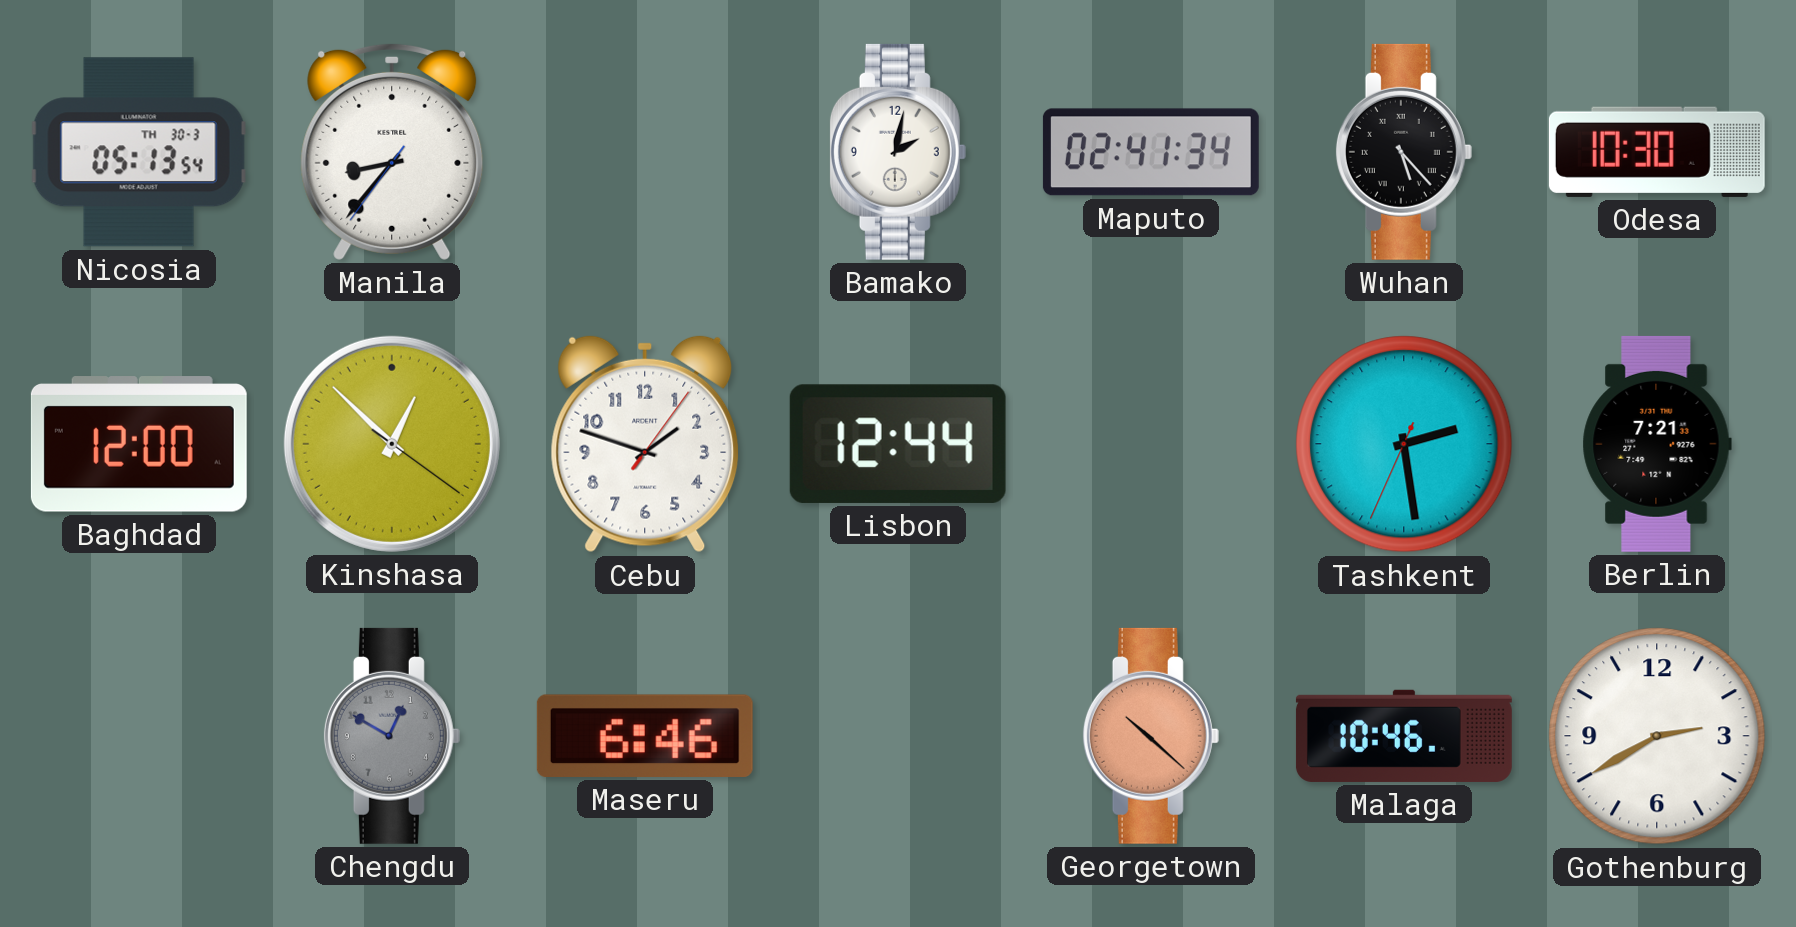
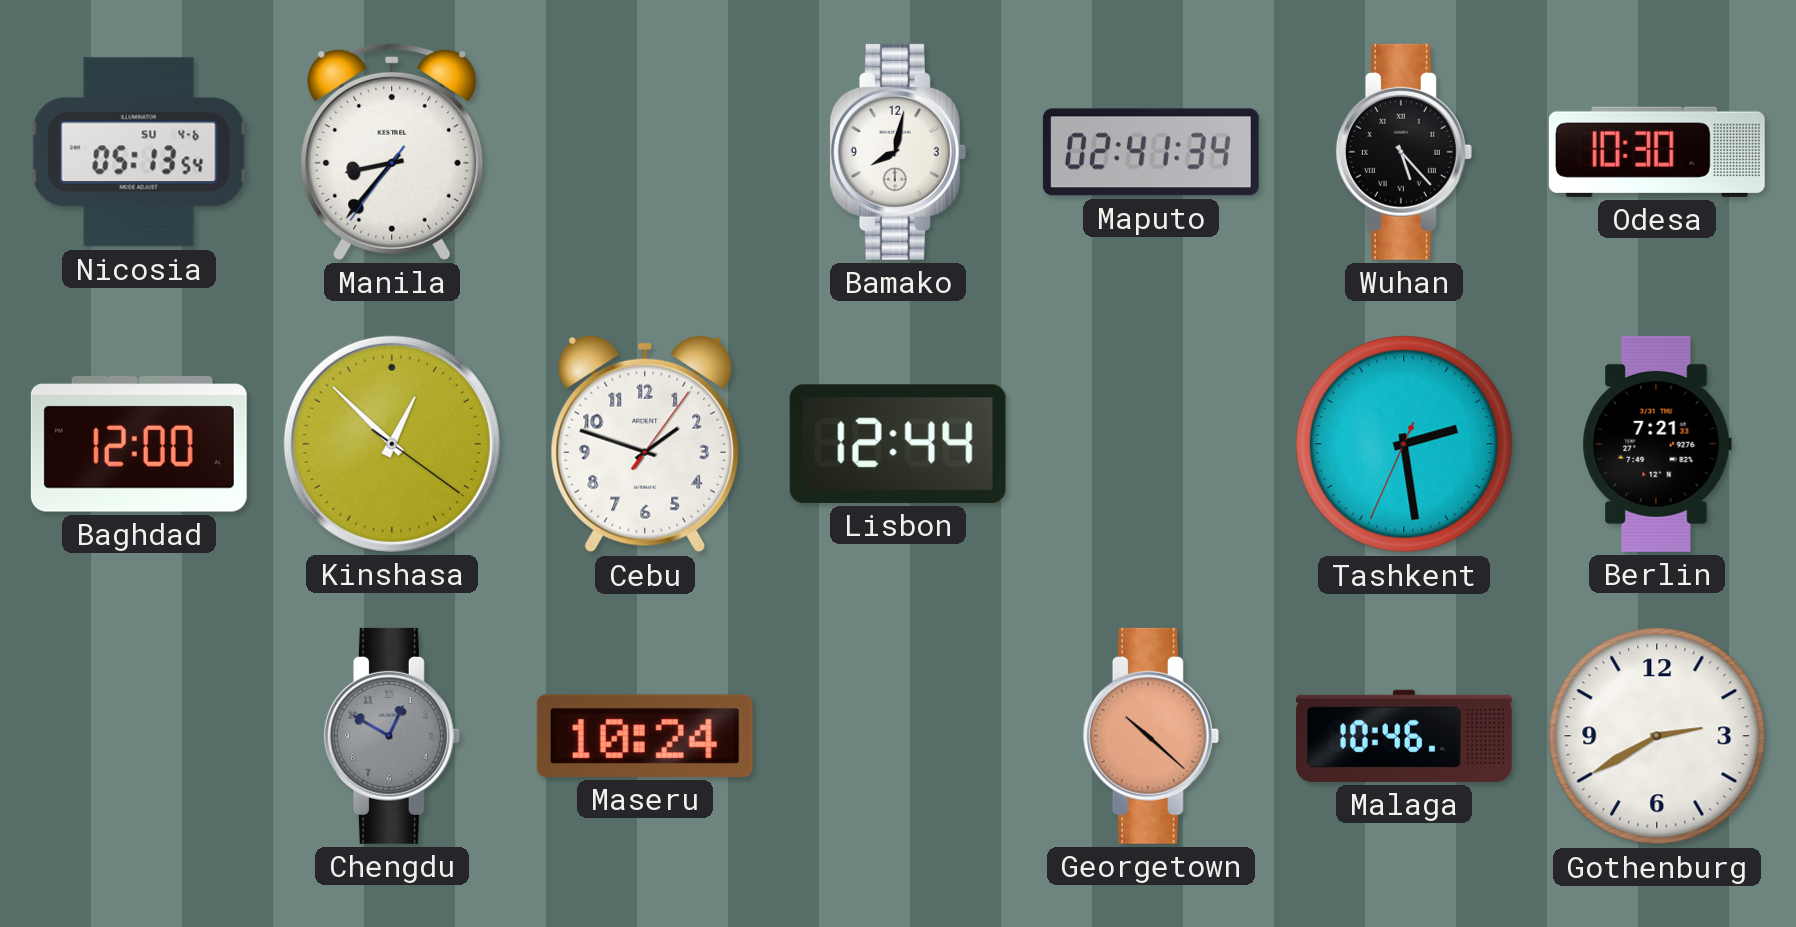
Nicosia date: TH 30-3 -> SU 4-6 (139, 152)
Bamako: 2:02 -> 8:02 (898, 152)
Maseru: 6:46 -> 10:24 (645, 736)
